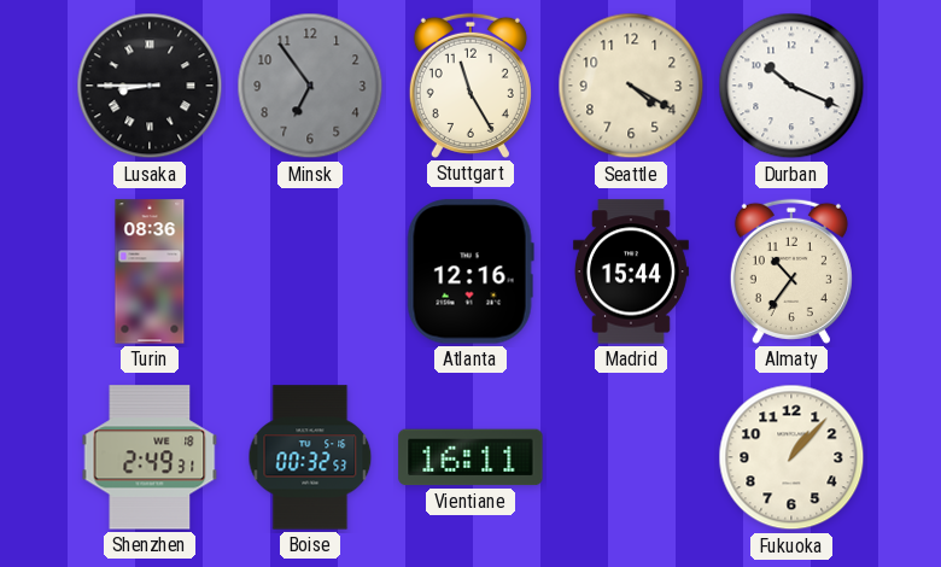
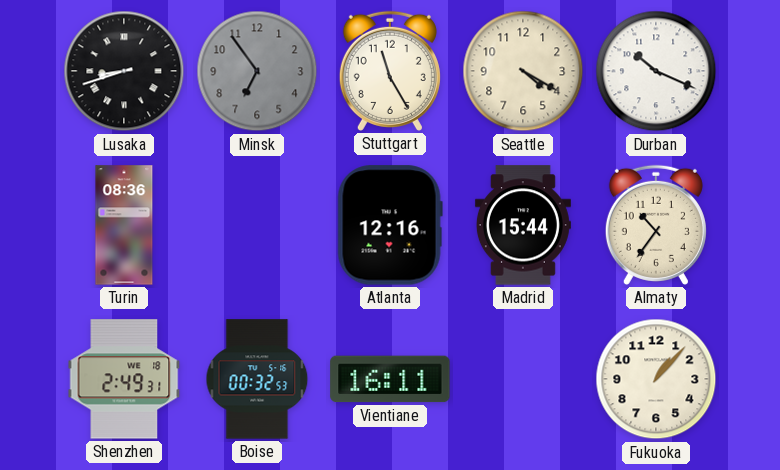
Lusaka: 8:45 -> 8:42 (124, 71)
